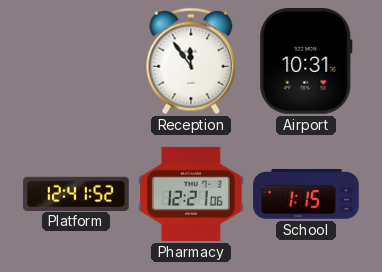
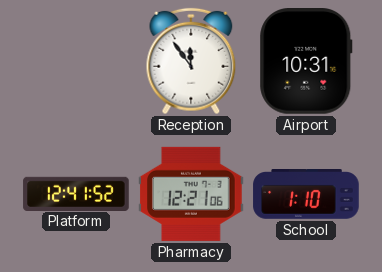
School: 1:15 -> 1:10 (306, 194)
